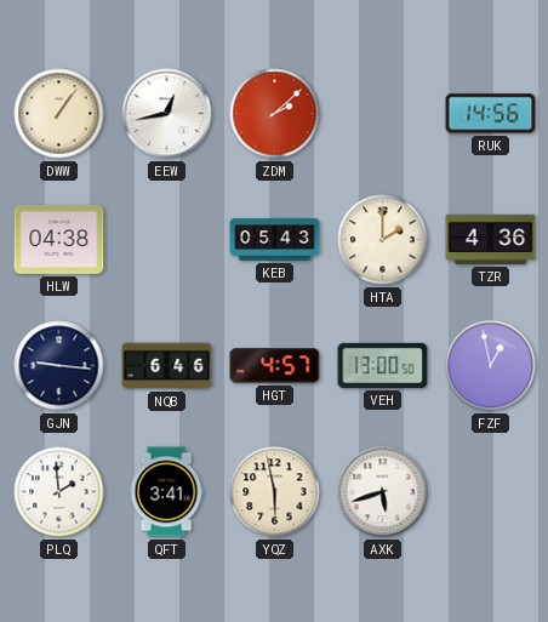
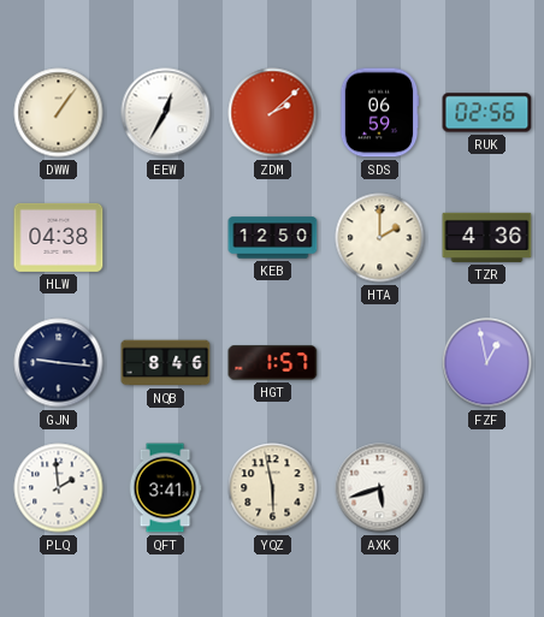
EEW: 12:43 -> 12:35 (166, 113)
SDS: none -> 06:59 (379, 113)
RUK: 14:56 -> 02:56 (487, 113)
KEB: 05:43 -> 12:50 (273, 238)
NQB: 6:46 -> 8:46 (166, 363)
HGT: 4:57 -> 1:57 (273, 363)
VEH: 13:00 -> none (383, 365)
